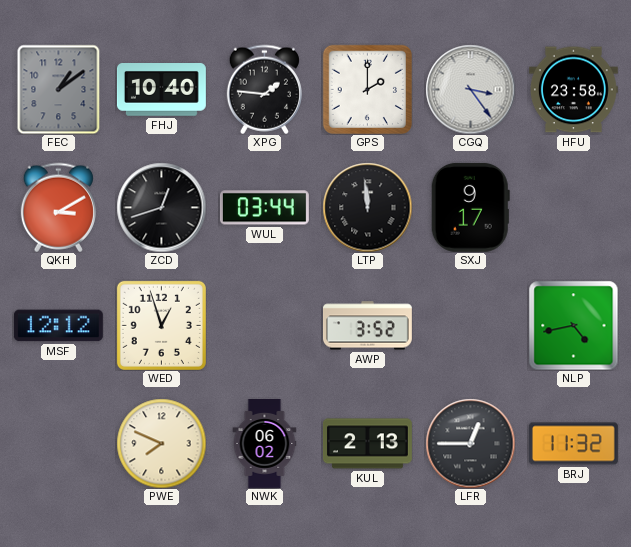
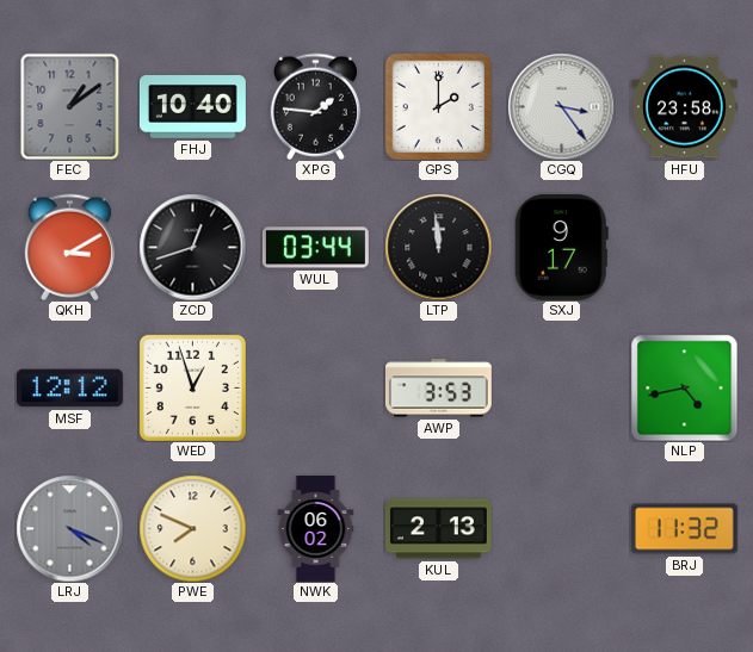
AWP: 3:52 -> 3:53 (438, 389)
LRJ: none -> 4:19 (69, 528)
LFR: 12:45 -> none (470, 443)
